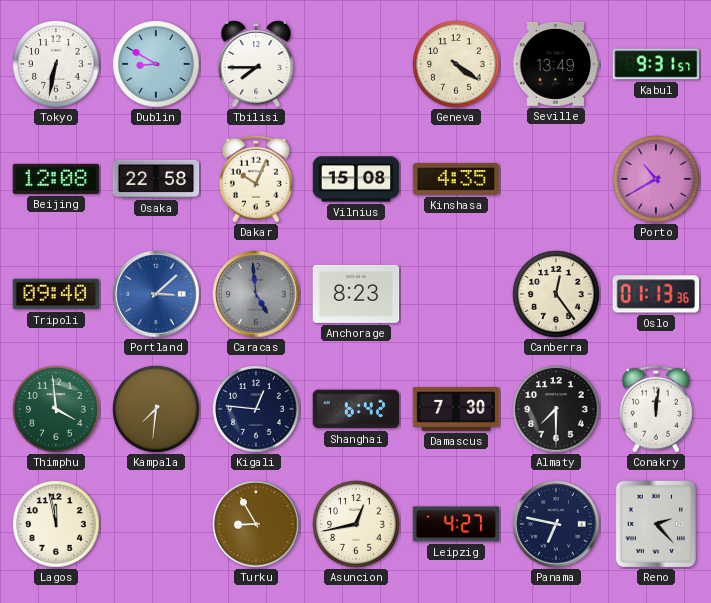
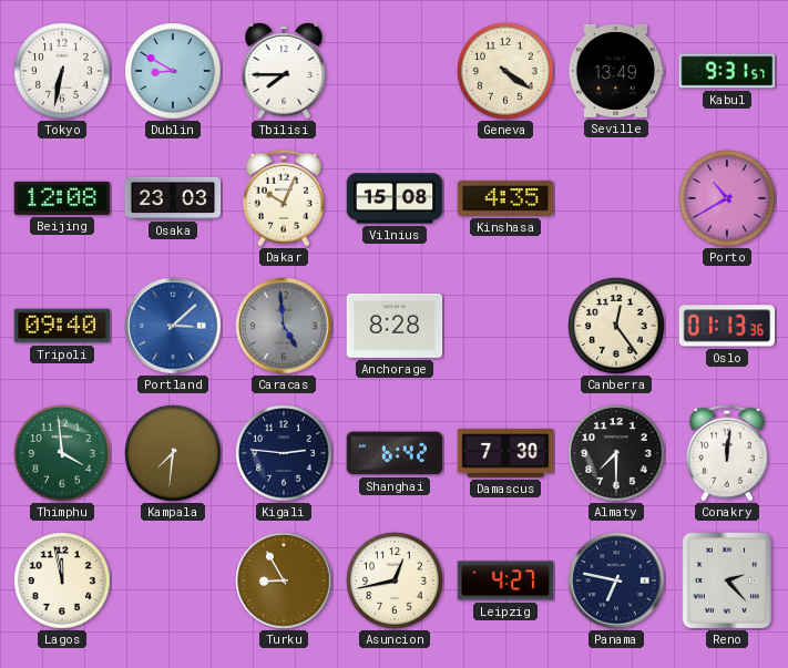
Osaka: 22:58 -> 23:03 (173, 198)
Anchorage: 8:23 -> 8:28 (395, 326)
Kigali: 12:46 -> 2:46 (284, 453)
